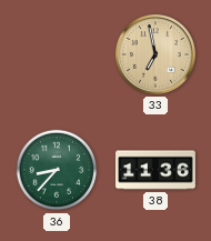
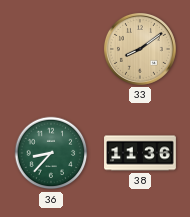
33: 6:58 -> 8:09 (140, 49)
